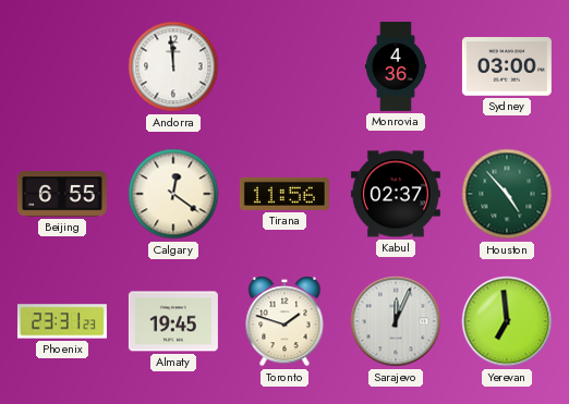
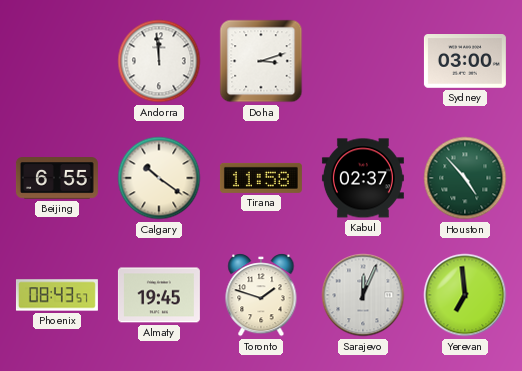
Doha: none -> 3:12 (261, 61)
Monrovia: 4:36 -> none (396, 66)
Calgary: 12:21 -> 10:21 (159, 178)
Tirana: 11:56 -> 11:58 (261, 178)
Phoenix: 23:31 -> 08:43 (57, 295)
